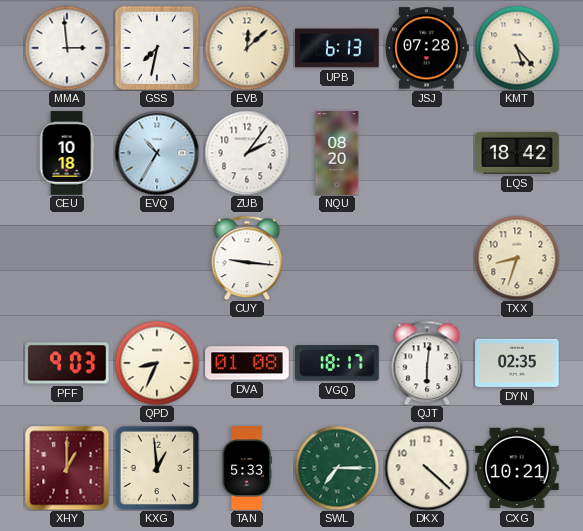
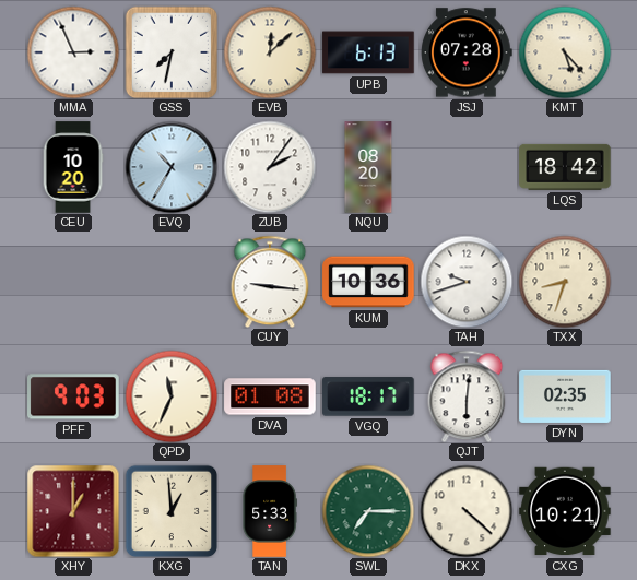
MMA: 2:59 -> 2:56 (73, 52)
CEU: 10:18 -> 10:20 (73, 167)
KUM: none -> 10:36 (368, 282)
TAH: none -> 9:42 (467, 282)
QPD: 8:34 -> 11:34 (172, 396)
